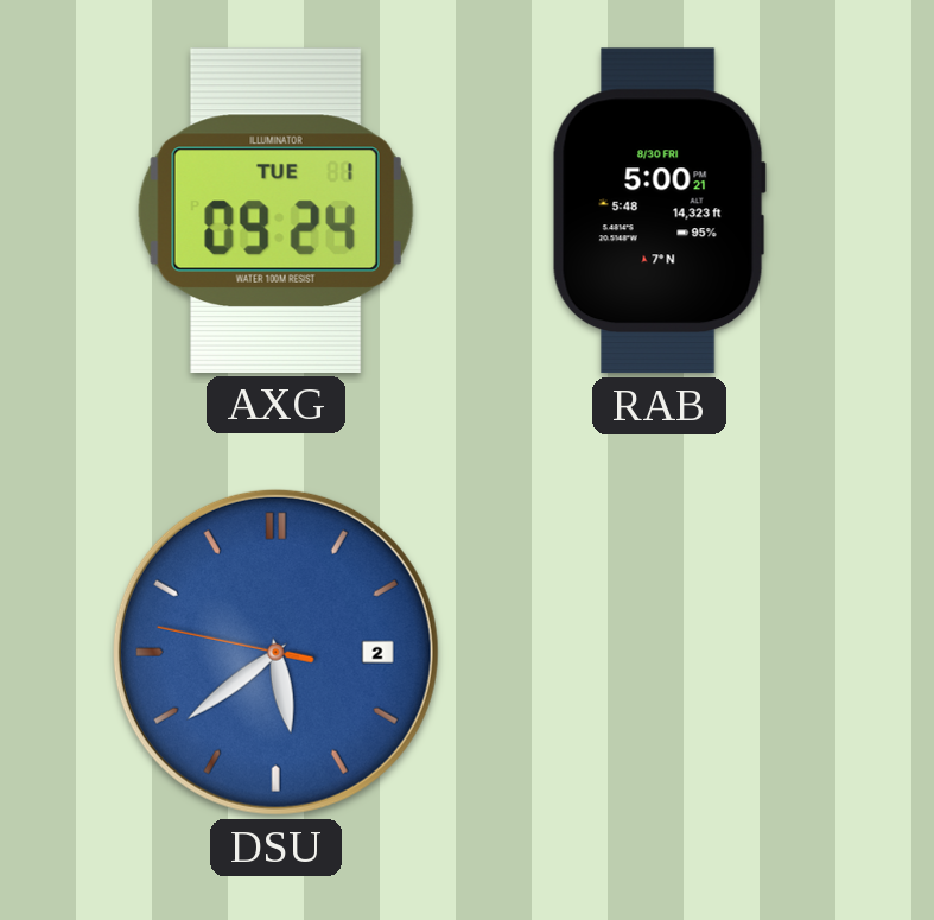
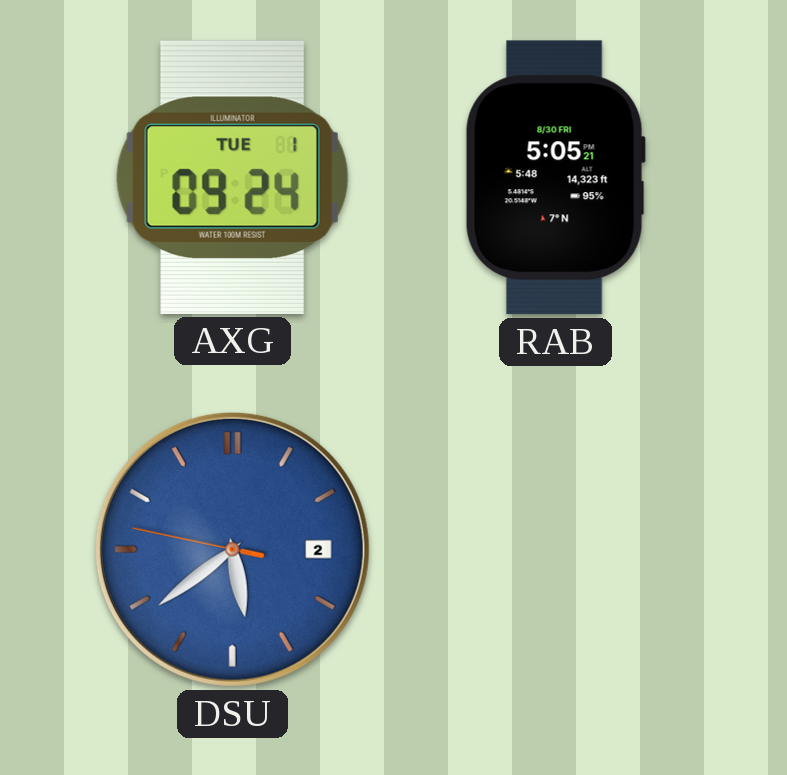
RAB: 5:00 -> 5:05 (555, 178)
